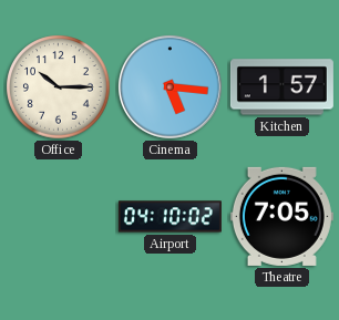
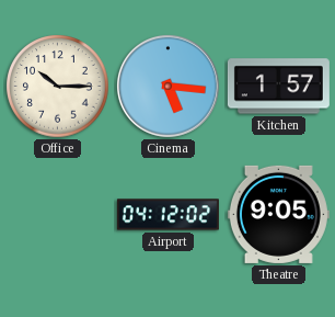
Airport: 04:10 -> 04:12 (168, 215)
Theatre: 7:05 -> 9:05 (278, 214)
